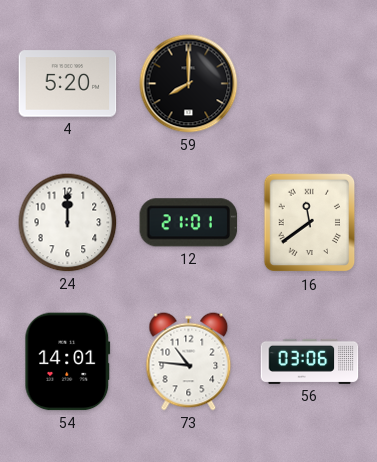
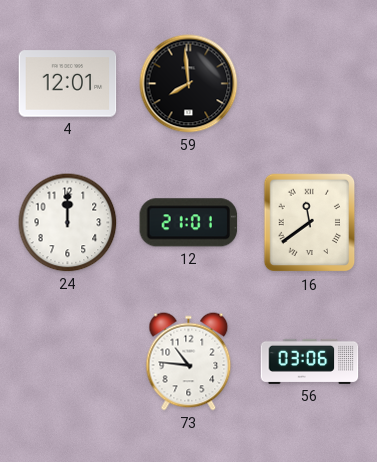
4: 5:20 -> 12:01 (68, 84)
59: 8:00 -> 7:59 (189, 84)
54: 14:01 -> none (68, 362)
